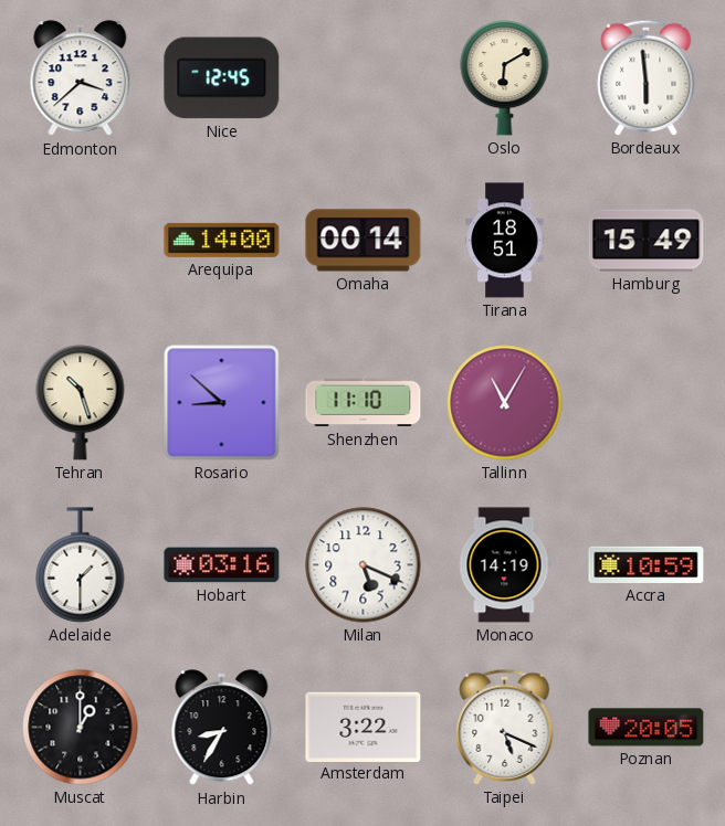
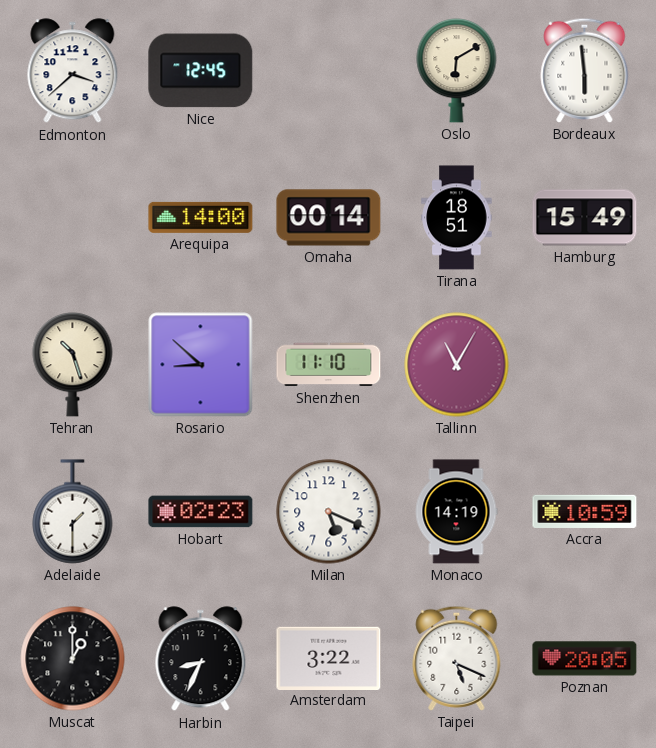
Hobart: 03:16 -> 02:23 (201, 512)
Harbin: 8:35 -> 8:34 (201, 659)
